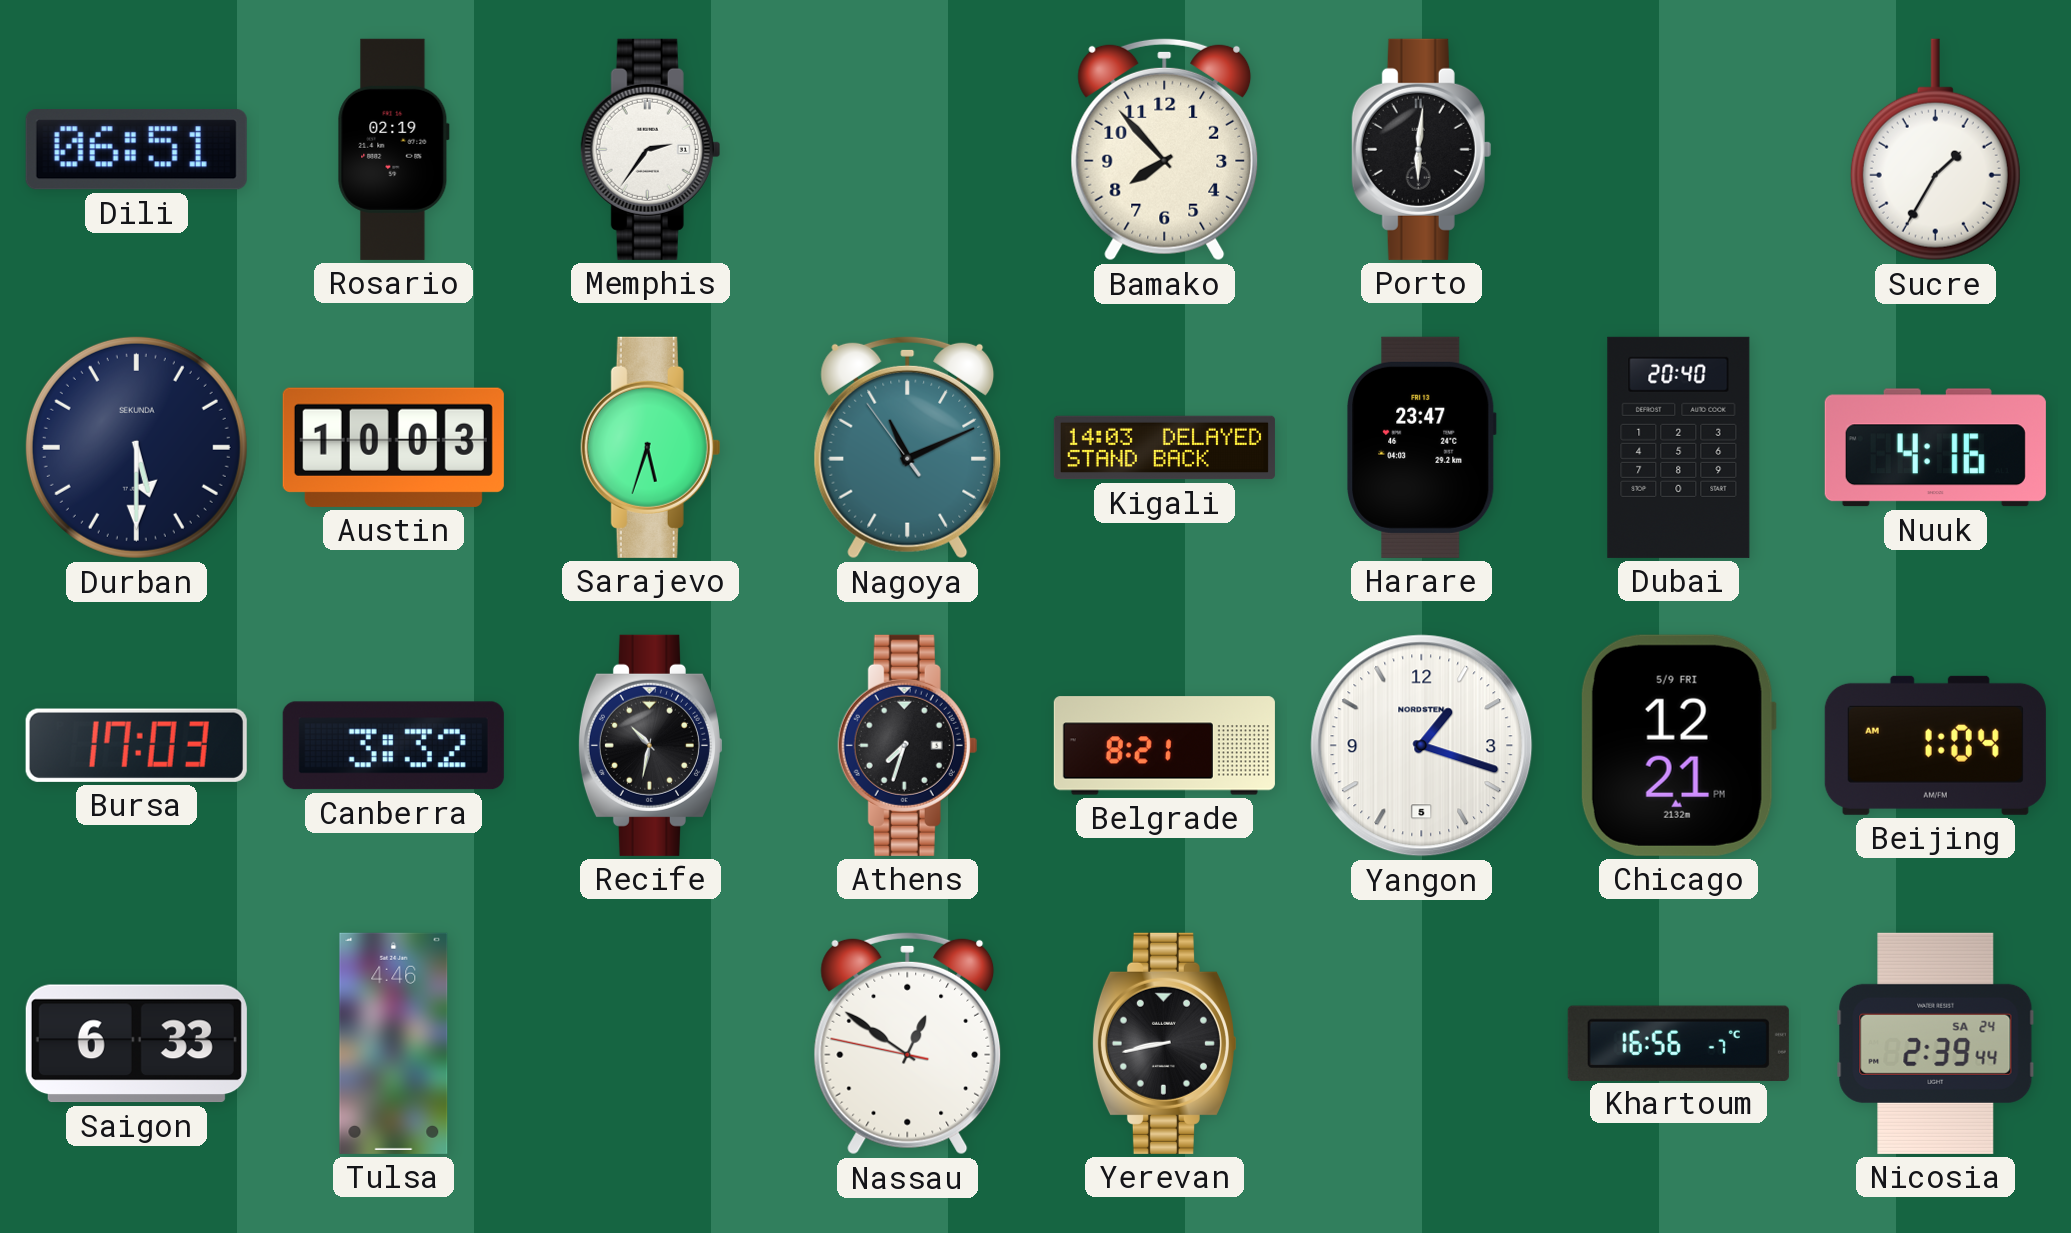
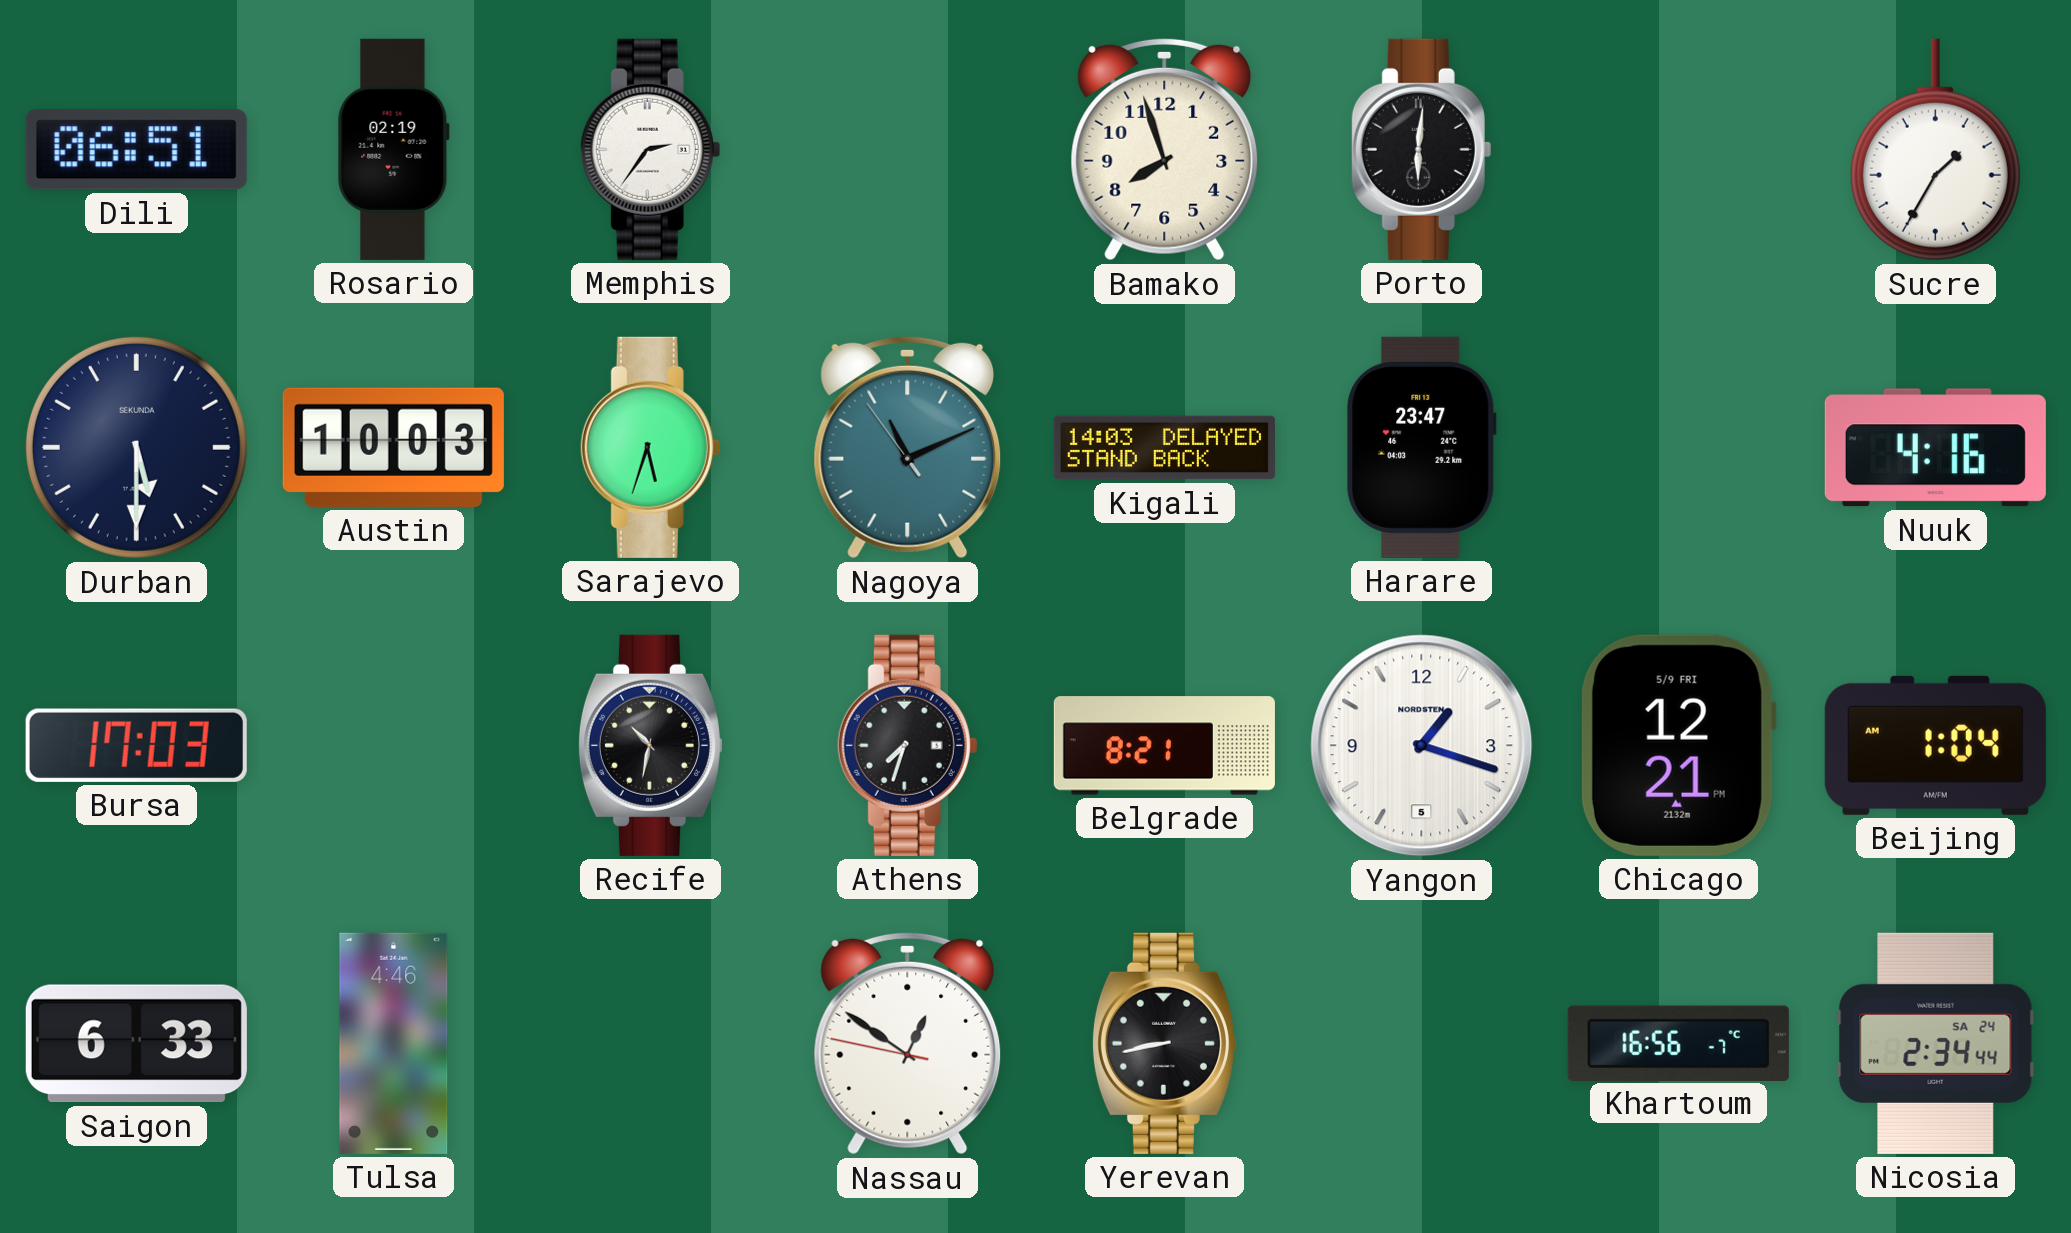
Bamako: 7:53 -> 7:57 (1165, 149)
Dubai: 20:40 -> none (1679, 447)
Canberra: 3:32 -> none (393, 746)
Nicosia: 2:39 -> 2:34 (1936, 1043)
